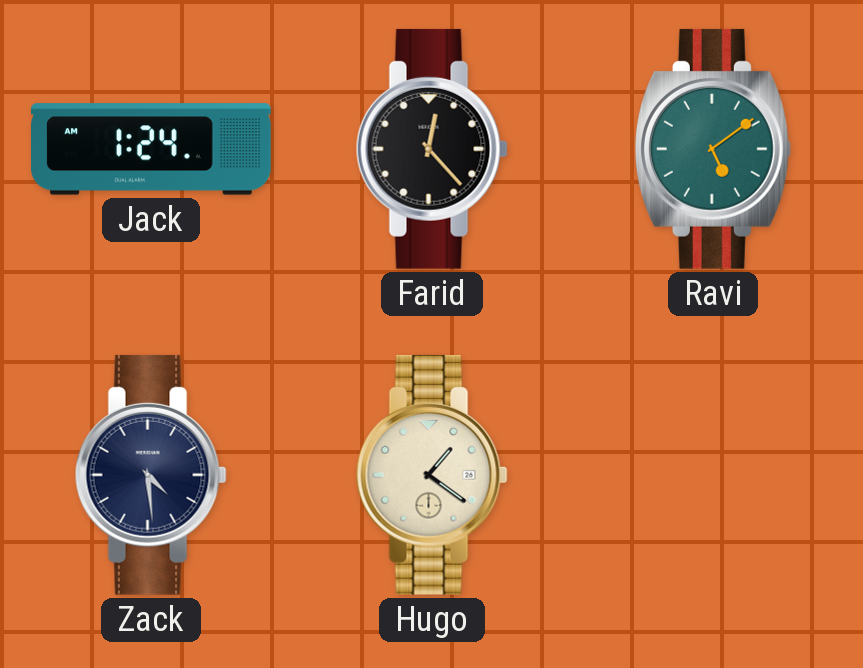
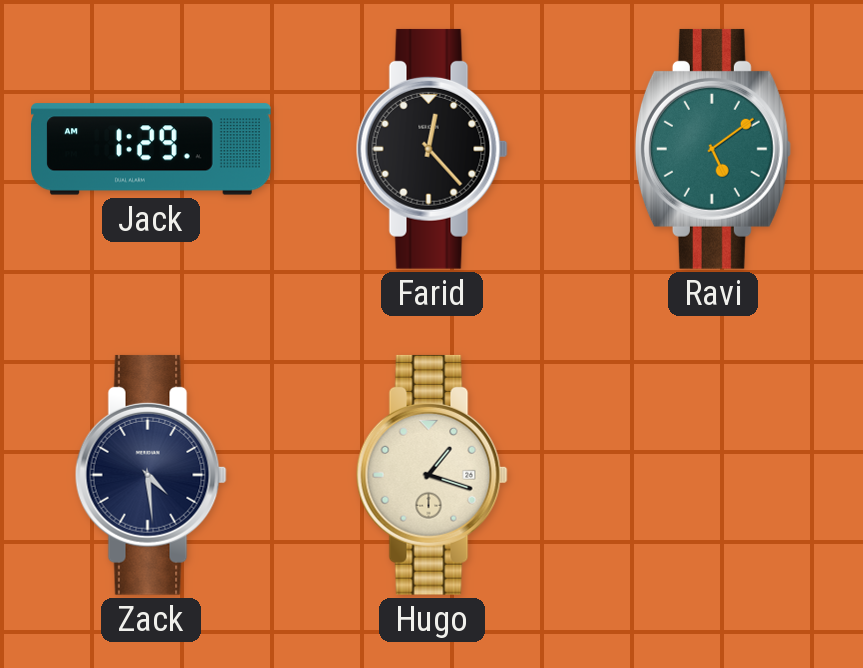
Jack: 1:24 -> 1:29 (152, 149)
Hugo: 1:21 -> 1:18 (432, 475)
